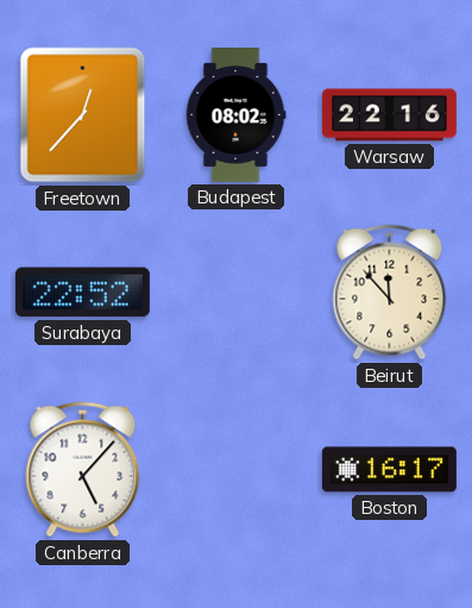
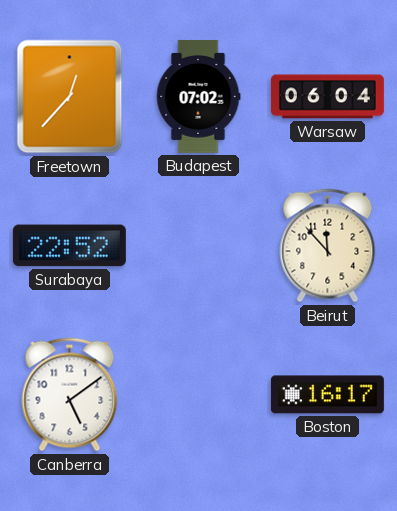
Budapest: 08:02 -> 07:02 (198, 96)
Warsaw: 22:16 -> 06:04 (327, 97)
Canberra: 5:07 -> 5:09 (70, 395)
